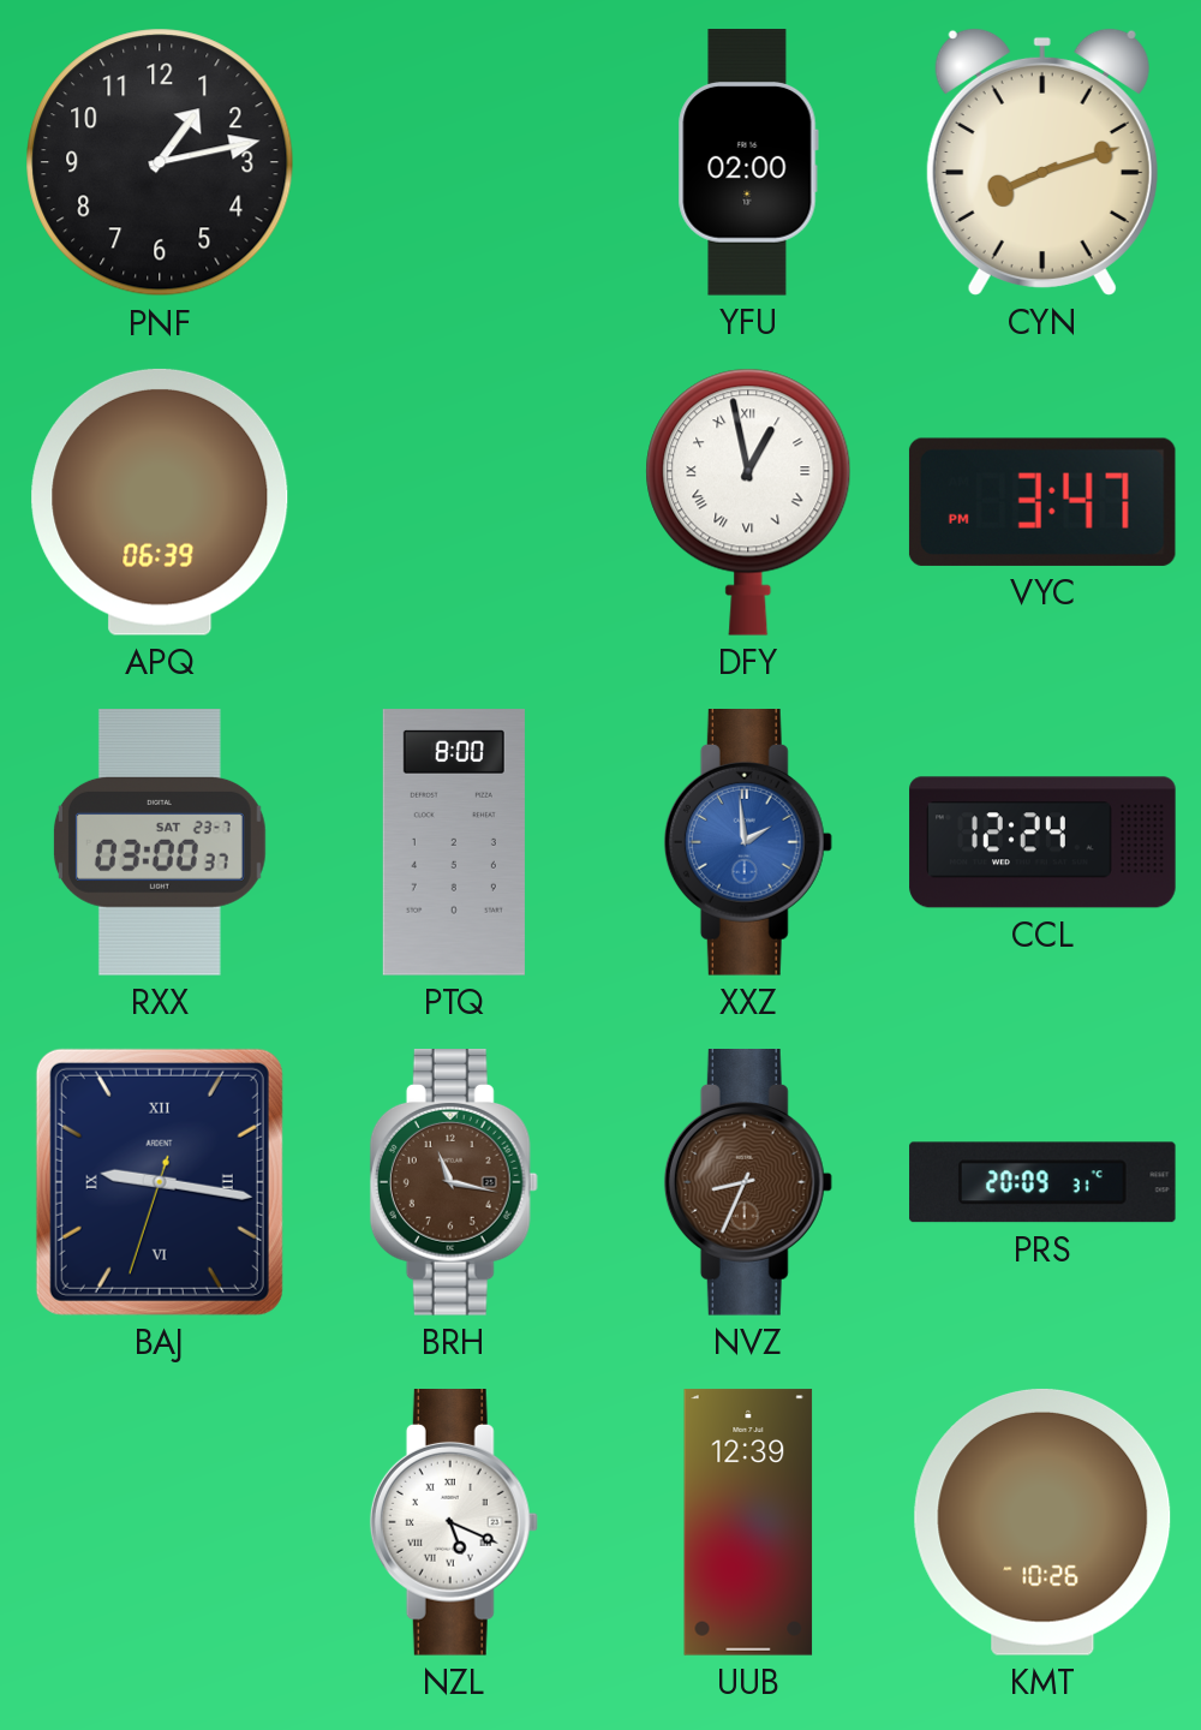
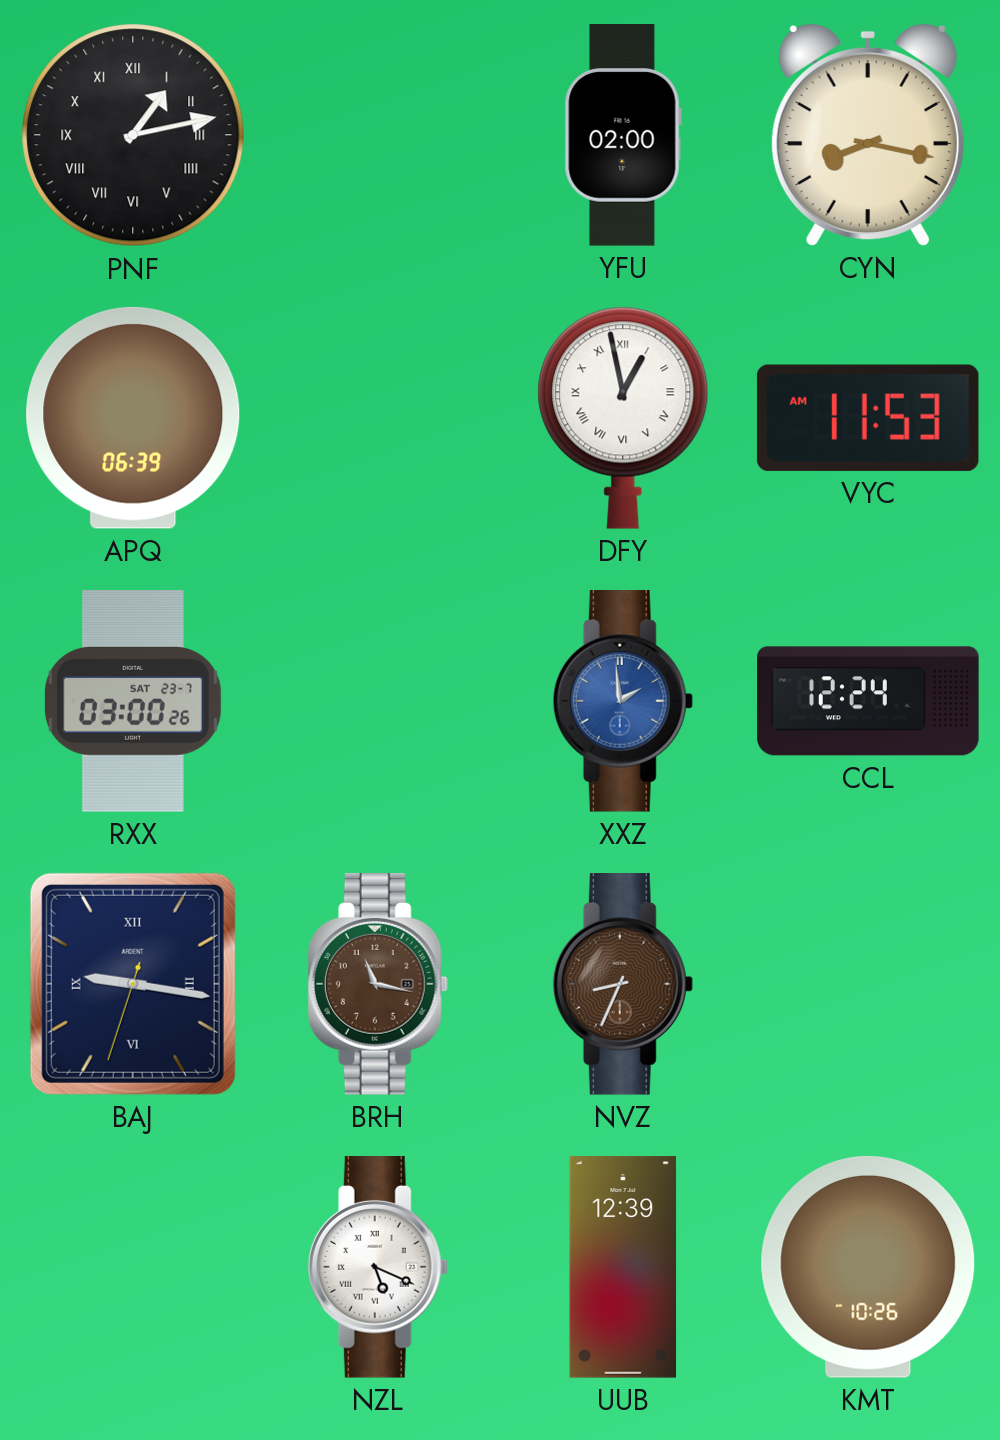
PNF numerals: Arabic -> Roman (133, 135)
CYN: 8:12 -> 8:17 (868, 135)
VYC: 3:47 -> 11:53 (868, 418)
RXX: 03:00:37 -> 03:00:26 (133, 701)
PTQ: 8:00 -> none (454, 842)
PRS: 20:09 -> none (1042, 1182)
